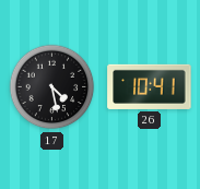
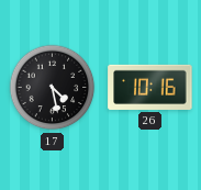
26: 10:41 -> 10:16 (150, 87)
